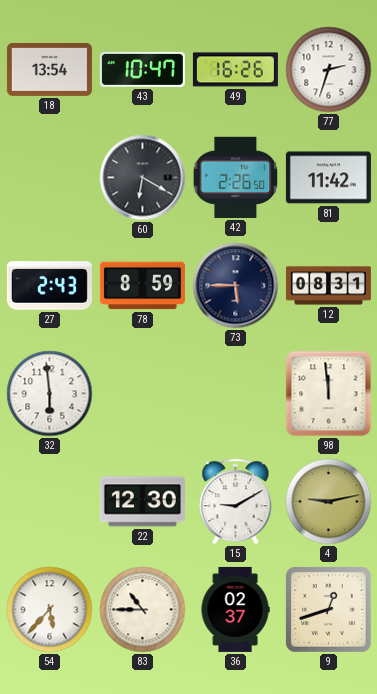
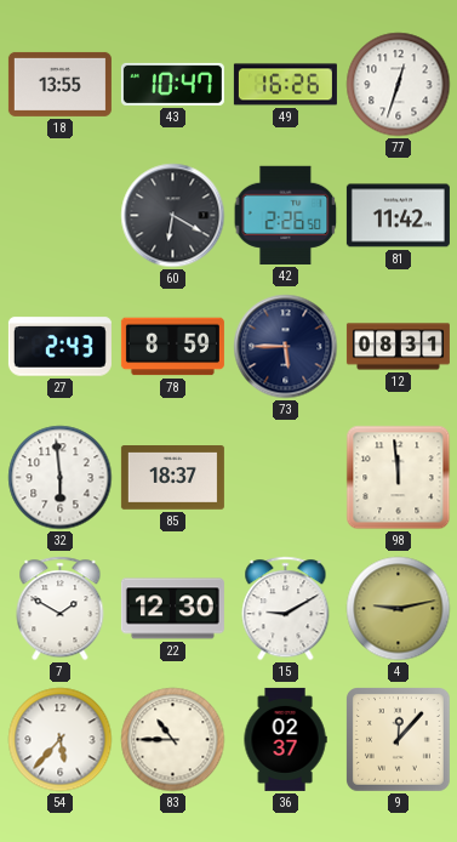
18: 13:54 -> 13:55 (59, 84)
77: 2:33 -> 12:33 (399, 85)
85: none -> 18:37 (172, 478)
7: none -> 1:50 (61, 609)
9: 12:42 -> 12:07 (399, 740)
